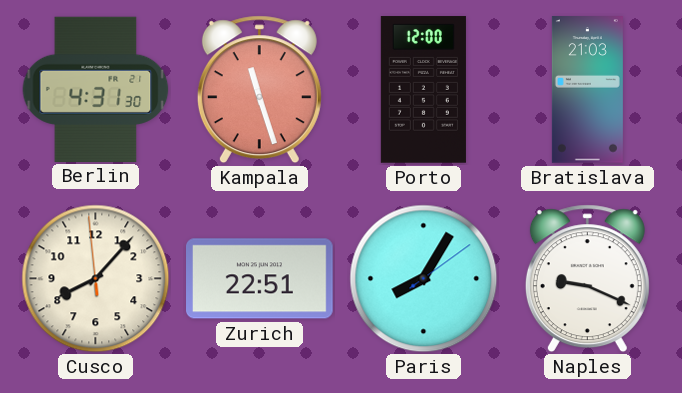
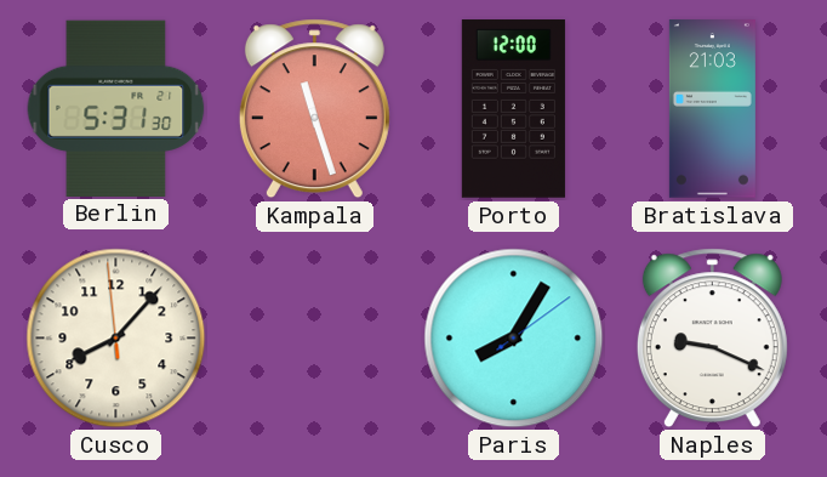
Berlin: 4:31 -> 5:31 (116, 108)
Zurich: 22:51 -> none (260, 279)
